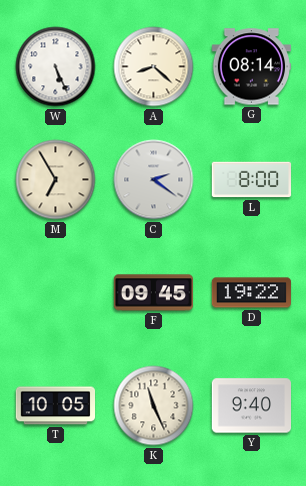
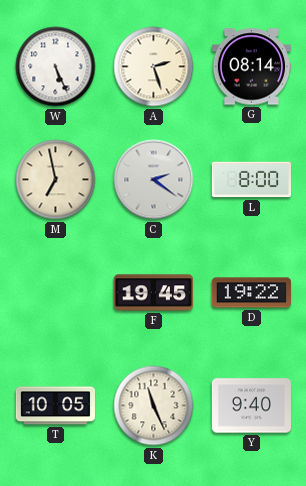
A: 8:22 -> 2:27 (154, 67)
M: 6:55 -> 6:58 (56, 180)
F: 09:45 -> 19:45 (154, 293)
